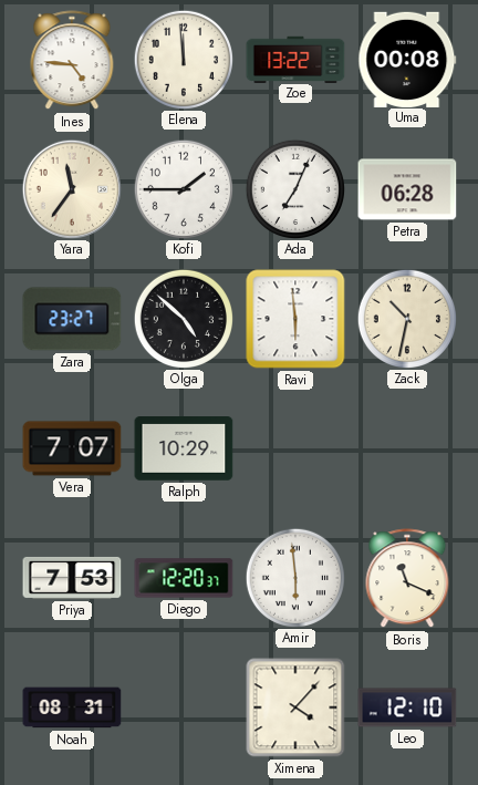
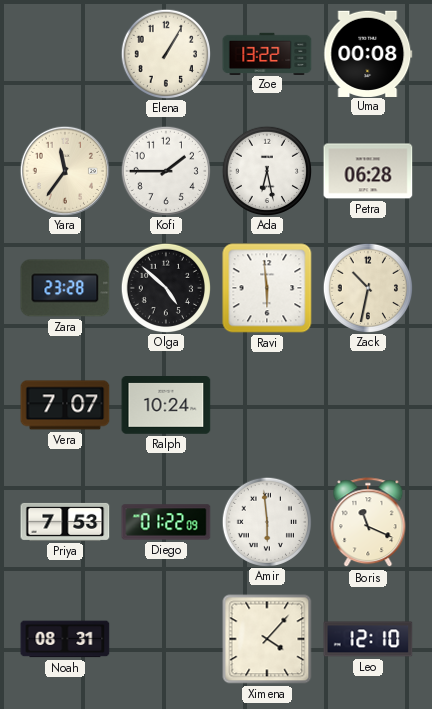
Ines: 4:46 -> none (72, 61)
Elena: 11:59 -> 1:05 (165, 53)
Ada: 7:04 -> 6:28 (266, 170)
Zara: 23:27 -> 23:28 (65, 288)
Ralph: 10:29 -> 10:24 (166, 406)
Diego: 12:20 -> 01:22 (166, 522)
